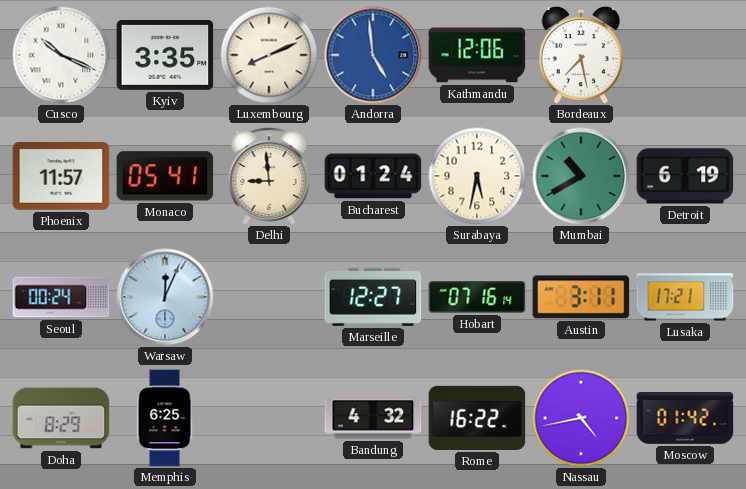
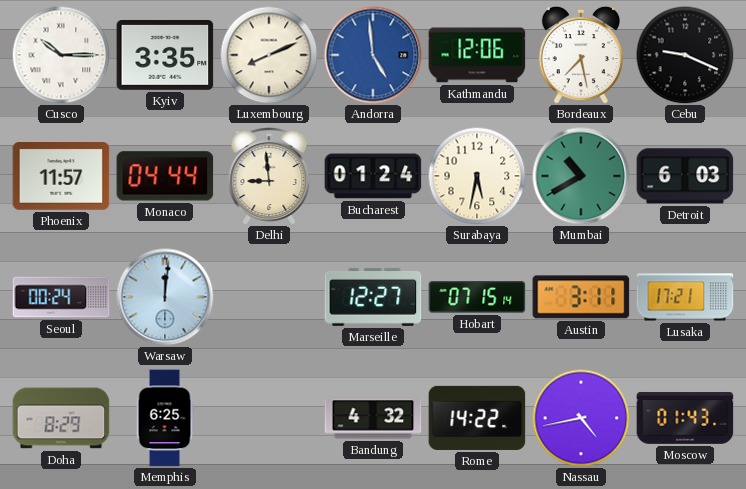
Cusco: 10:19 -> 10:15 (61, 55)
Cebu: none -> 9:19 (685, 55)
Monaco: 05:41 -> 04:44 (165, 176)
Detroit: 6:19 -> 6:03 (685, 176)
Warsaw: 12:04 -> 12:01 (165, 297)
Hobart: 07:16 -> 07:15 (477, 297)
Rome: 16:22 -> 14:22 (477, 418)
Moscow: 01:42 -> 01:43 (685, 418)
